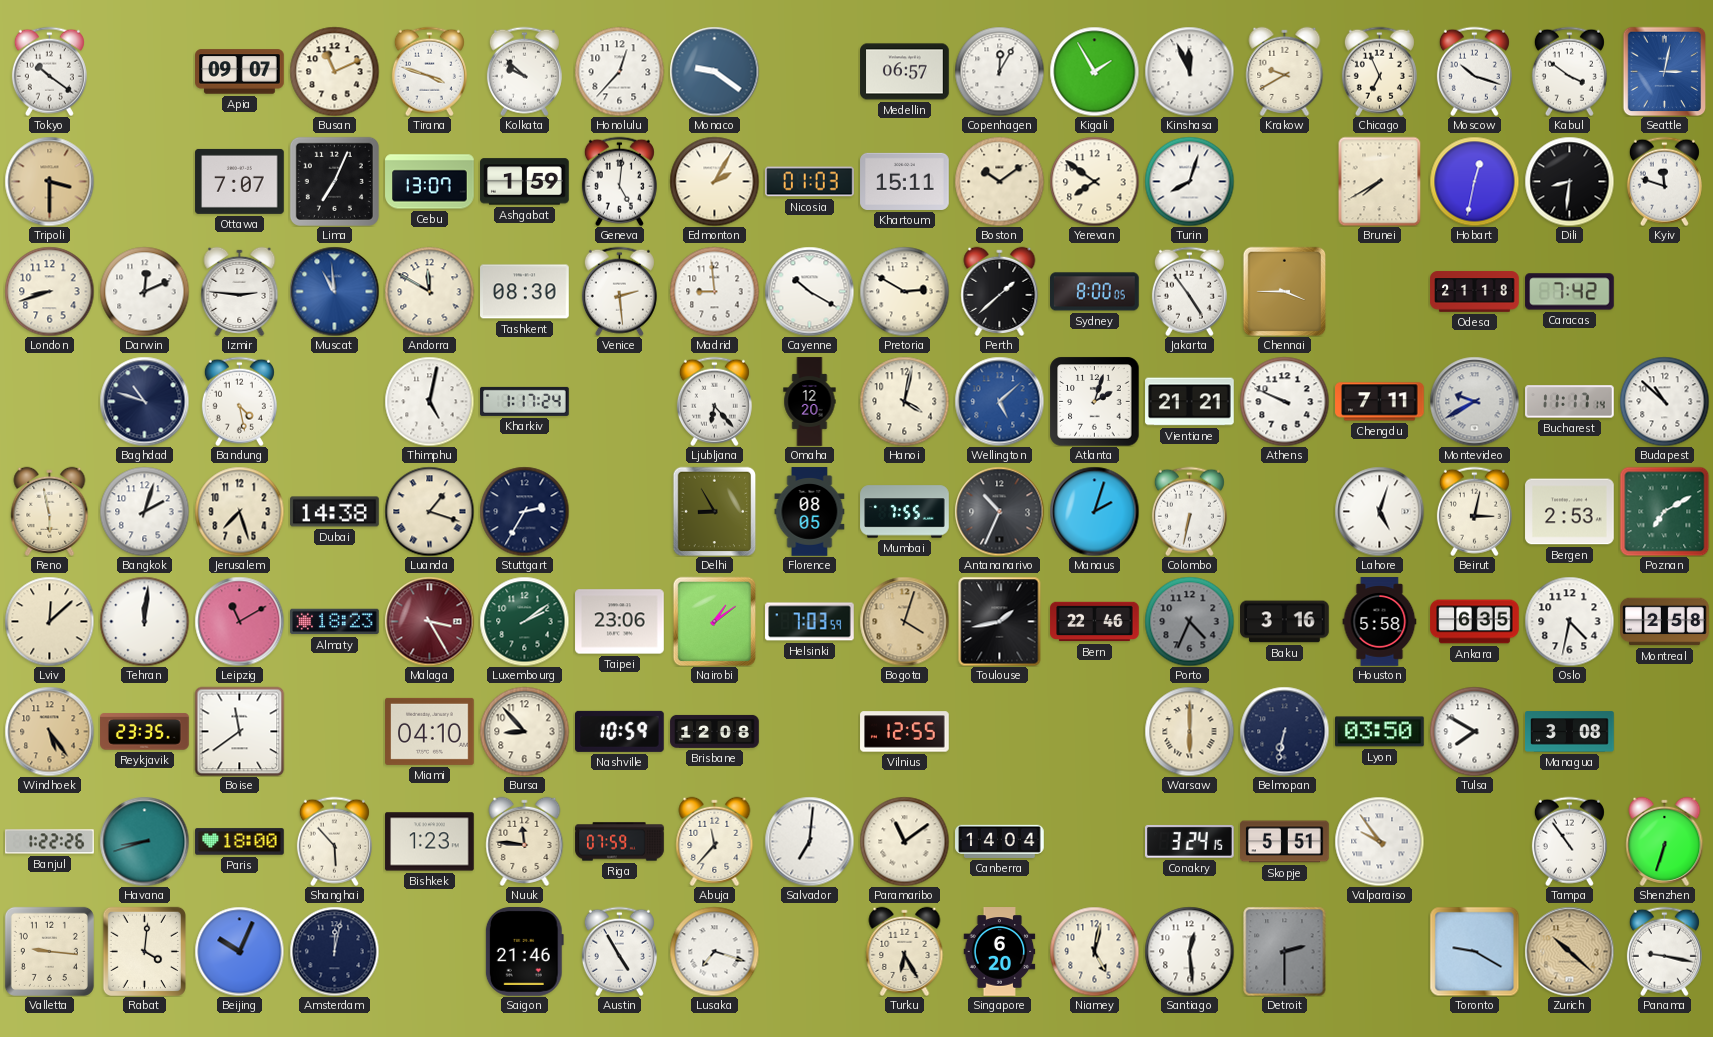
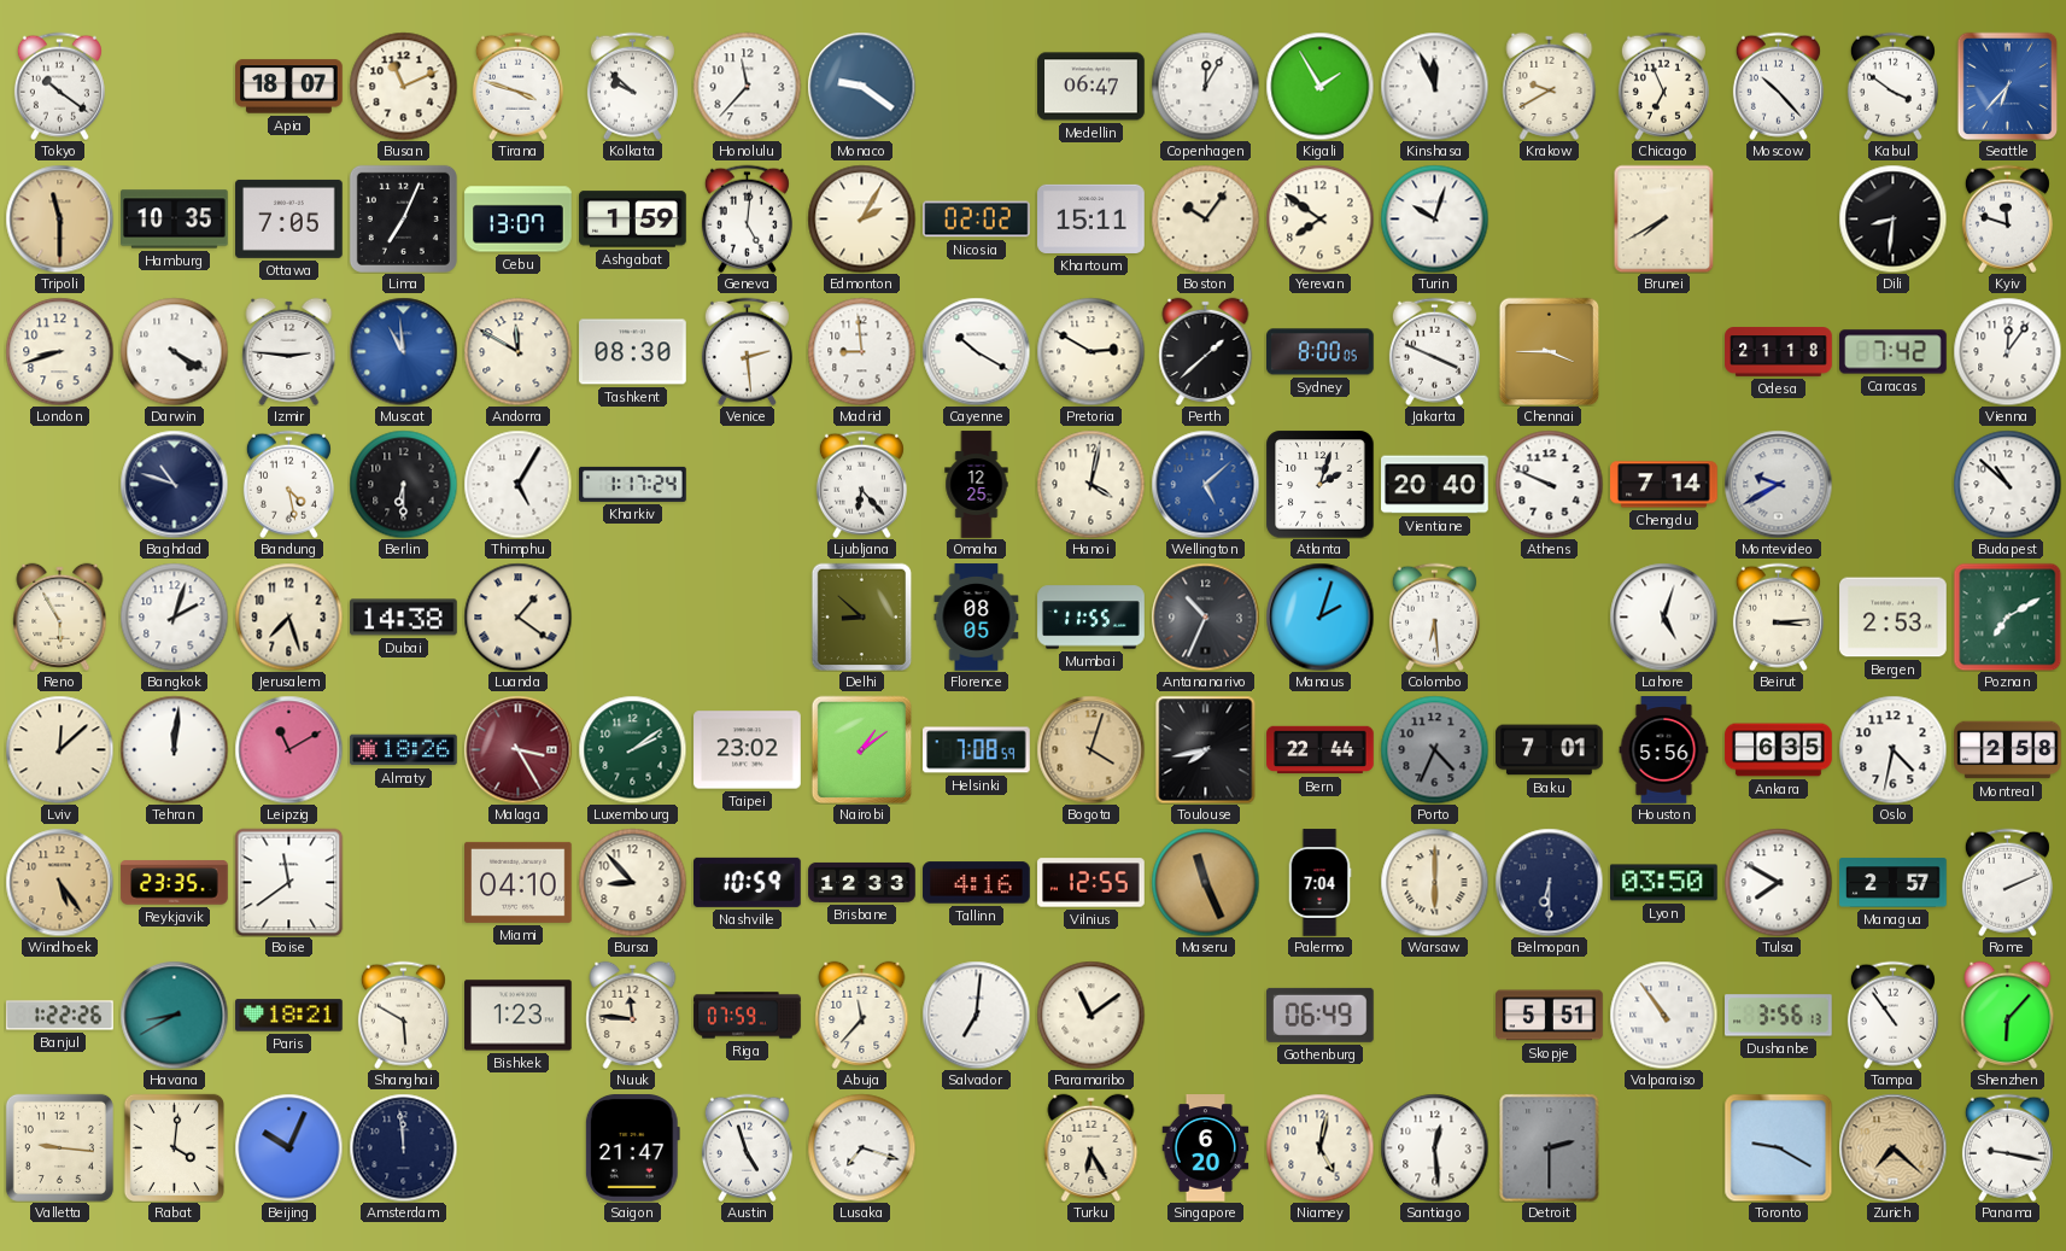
Apia: 09:07 -> 18:07 (289, 87)
Honolulu: 12:37 -> 11:37 (747, 86)
Medellin: 06:57 -> 06:47 (1091, 87)
Moscow: 10:18 -> 10:23 (1778, 86)
Seattle: 3:02 -> 6:37 (2008, 86)
Tripoli: 3:30 -> 11:30 (59, 218)
Hamburg: none -> 10:35 (175, 220)
Ottawa: 7:07 -> 7:05 (289, 218)
Nicosia: 01:03 -> 02:02 (977, 220)
Boston: 10:09 -> 10:06 (1205, 218)
Turin: 8:03 -> 10:03 (1434, 218)
Hobart: 12:32 -> none (1474, 181)
Darwin: 12:11 -> 4:20 (174, 351)
Jakarta: 4:54 -> 3:49 (1434, 351)
Vienna: none -> 12:06 (2007, 351)
Berlin: none -> 6:30 (403, 484)
Thimphu: 5:02 -> 5:05 (517, 484)
Omaha: 12:20 -> 12:25 (977, 485)
Vientiane: 21:21 -> 20:40 (1435, 485)
Chengdu: 7:11 -> 7:14 (1664, 485)
Bucharest: 11:17 -> none (1570, 402)
Reno: 5:58 -> 5:55 (60, 616)
Luanda: 1:18 -> 1:21 (517, 616)
Stuttgart: 2:35 -> none (524, 511)
Delhi: 8:55 -> 8:52 (862, 616)
Mumbai: 7:55 -> 11:55 (1091, 618)
Colombo: 6:32 -> 6:29 (1434, 616)
Beirut: 3:02 -> 3:14 (1778, 616)
Almaty: 18:23 -> 18:26 (404, 750)
Taipei: 23:06 -> 23:02 (748, 750)
Helsinki: 7:03 -> 7:08 (977, 750)
Toulouse: 1:43 -> 7:43 (1206, 749)
Bern: 22:46 -> 22:44 (1321, 750)
Baku: 3:16 -> 7:01 (1550, 750)
Houston: 5:58 -> 5:56 (1664, 750)
Brisbane: 12:08 -> 12:33 (862, 882)
Tallinn: none -> 4:16 (977, 883)
Maseru: none -> 11:26 (1205, 882)
Palermo: none -> 7:04 (1319, 883)
Belmopan: 6:32 -> 6:30 (1549, 882)
Managua: 3:08 -> 2:57 (1894, 883)
Rome: none -> 2:11 (2007, 882)
Havana: 8:42 -> 8:40 (174, 1015)
Paris: 18:00 -> 18:21 (289, 1016)
Shanghai: 5:53 -> 5:50 (403, 1015)
Canberra: 14:04 -> none (1000, 841)
Gothenburg: none -> 06:49 (1321, 1015)
Conakry: 3:24 -> none (1190, 841)
Valparaiso: 9:54 -> 10:54 (1663, 1015)
Dushanbe: none -> 3:56 (1779, 1016)
Shenzhen: 6:33 -> 6:07 (2008, 1015)
Amsterdam: 12:02 -> 11:59 (403, 1147)
Saigon: 21:46 -> 21:47 (632, 1148)
Austin: 4:55 -> 4:57 (747, 1147)
Zurich: 10:22 -> 7:22 (1892, 1147)
